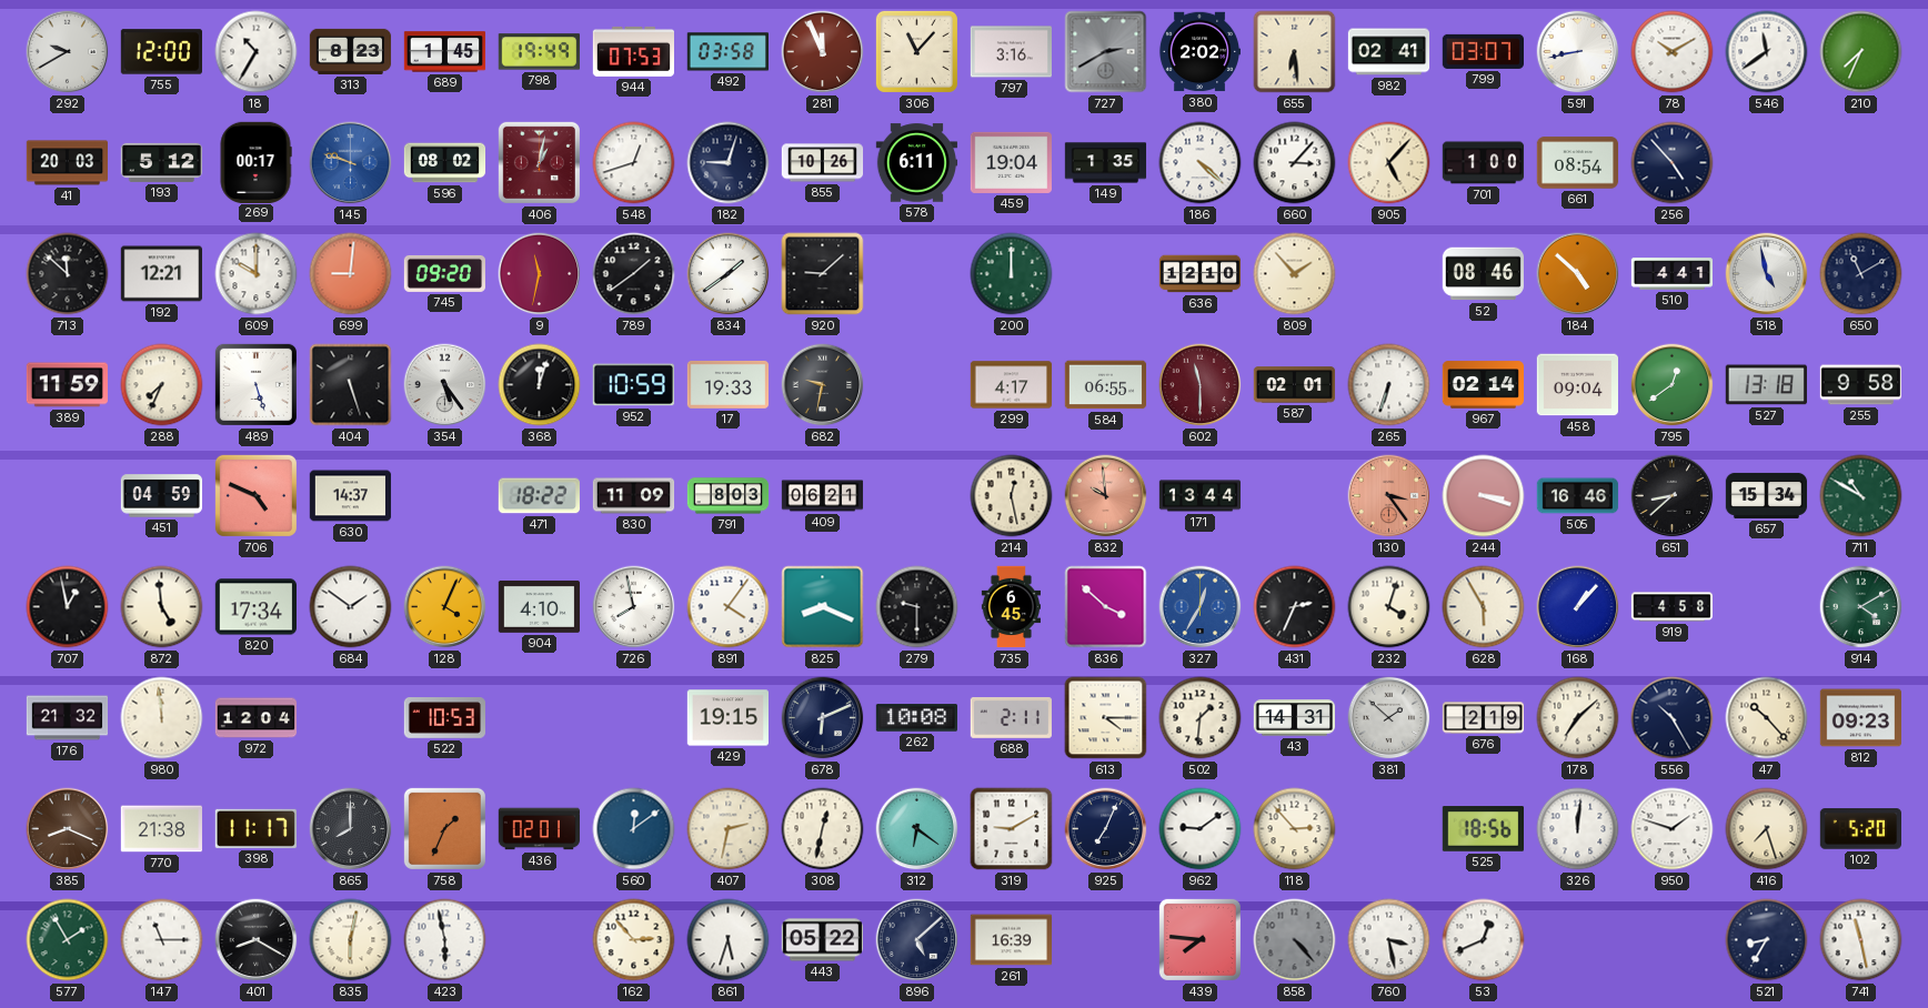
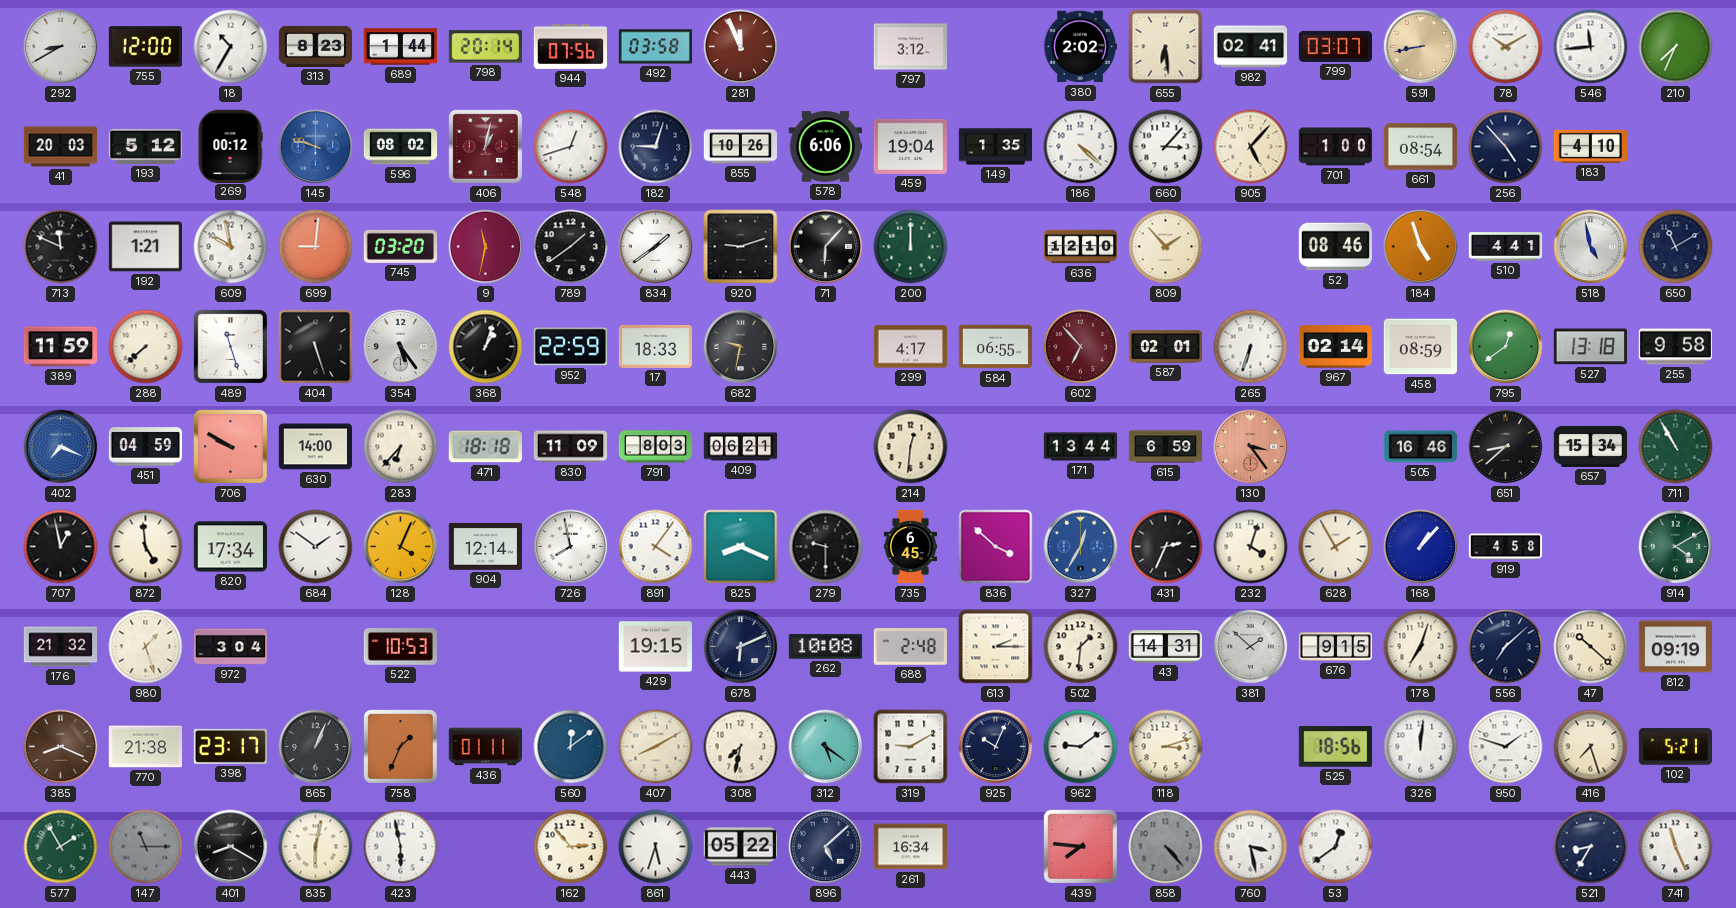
292: 9:40 -> 8:40 (61, 47)
689: 1:45 -> 1:44 (401, 47)
798: 19:49 -> 20:14 (485, 47)
944: 07:53 -> 07:56 (570, 46)
306: 11:07 -> none (916, 51)
797: 3:16 -> 3:12 (910, 47)
727: 2:40 -> none (1106, 52)
591 dial: white -> champagne (1421, 47)
546: 11:39 -> 11:44 (1591, 47)
269: 00:17 -> 00:12 (230, 146)
578: 6:11 -> 6:06 (826, 147)
183: none -> 4:10 (1590, 146)
713: 11:52 -> 11:49 (61, 247)
192: 12:21 -> 1:21 (145, 247)
609: 10:00 -> 9:58 (231, 247)
745: 09:20 -> 03:20 (400, 246)
920: 9:08 -> 9:12 (741, 247)
71: none -> 6:07 (826, 247)
184: 4:52 -> 4:57 (1421, 247)
288: 7:34 -> 7:38 (146, 347)
489: 5:27 -> 11:27 (230, 346)
368: 12:03 -> 1:03 (486, 347)
952: 10:59 -> 22:59 (570, 347)
17: 19:33 -> 18:33 (656, 347)
602: 11:30 -> 6:53 (1081, 347)
458: 09:04 -> 08:59 (1421, 347)
402: none -> 7:19 (61, 447)
706: 4:49 -> 9:50 (230, 446)
630: 14:37 -> 14:00 (316, 447)
283: none -> 6:37 (401, 447)
471: 18:22 -> 18:18 (485, 447)
214: 12:28 -> 12:31 (911, 447)
832: 9:59 -> none (1106, 496)
615: none -> 6:59 (1166, 447)
244: 3:18 -> none (1484, 496)
711: 10:50 -> 10:55 (1676, 447)
904: 4:10 -> 12:14 (485, 546)
628: 5:55 -> 1:55 (1336, 547)
980: 11:59 -> 1:27 (146, 647)
972: 12:04 -> 3:04 (231, 647)
688: 2:11 -> 2:48 (910, 646)
613: 4:15 -> 2:15 (996, 647)
676: 2:19 -> 9:15 (1336, 647)
178: 7:08 -> 7:03 (1421, 647)
556: 10:25 -> 7:08 (1506, 647)
47: 10:23 -> 10:22 (1591, 647)
812: 09:23 -> 09:19 (1676, 647)
398: 11:17 -> 23:17 (230, 746)
865: 8:00 -> 1:04 (316, 747)
436: 02:01 -> 01:11 (486, 747)
407: 2:32 -> 8:10 (656, 747)
308: 12:32 -> 7:32 (741, 747)
312: 6:21 -> 5:21 (826, 747)
925: 7:04 -> 10:04 (996, 747)
118: 2:53 -> 3:12 (1166, 747)
102: 5:20 -> 5:21 (1675, 747)
147 dial: white -> grey (146, 847)
261: 16:39 -> 16:34 (911, 847)
53: 12:41 -> 12:39 (1336, 847)
741: 11:28 -> 11:26 (1676, 847)
